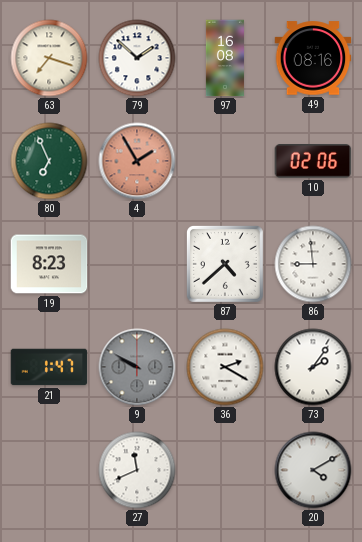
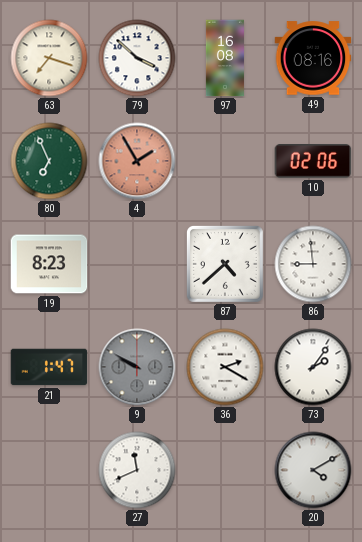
79: 1:52 -> 3:52 (137, 58)
